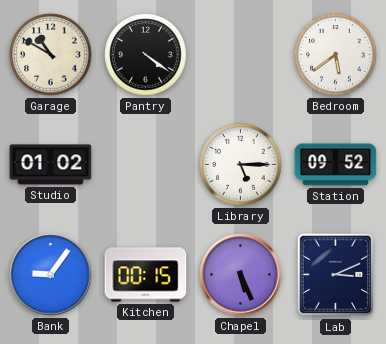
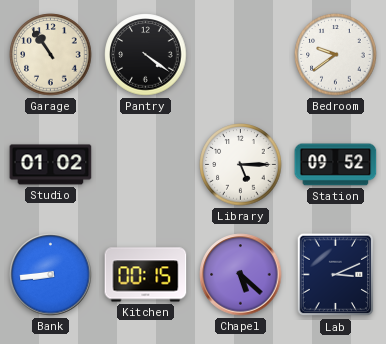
Garage: 10:50 -> 10:54 (51, 55)
Bedroom: 5:39 -> 9:39 (336, 55)
Bank: 9:06 -> 8:44 (51, 275)
Chapel: 5:26 -> 5:22 (241, 275)
